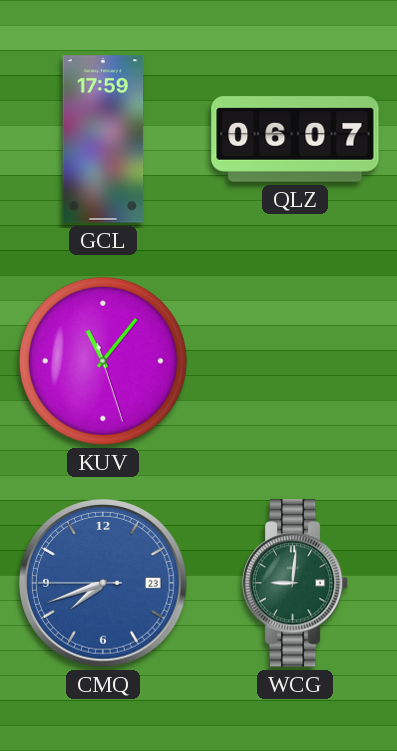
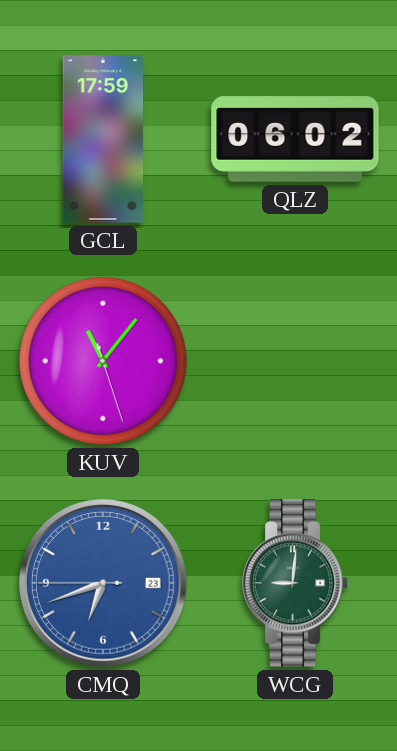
QLZ: 06:07 -> 06:02 (295, 139)
CMQ: 7:41 -> 6:41 (103, 583)
